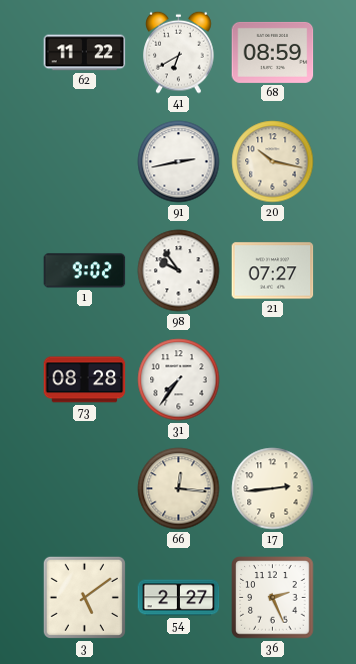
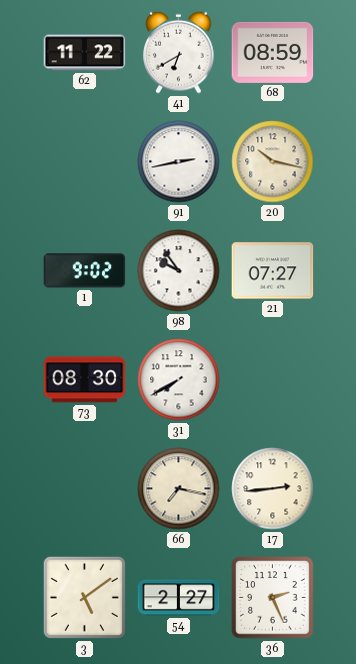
73: 08:28 -> 08:30 (85, 380)
31: 7:36 -> 7:40 (179, 380)
66: 12:16 -> 7:17 (179, 489)
